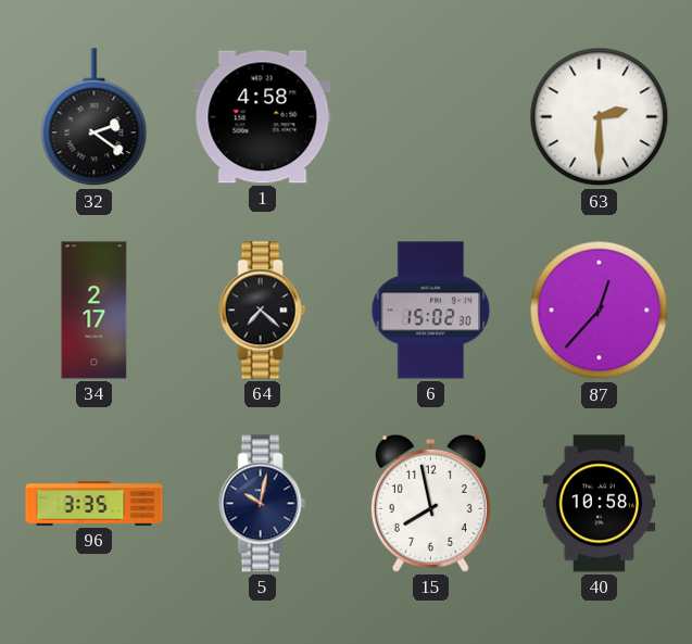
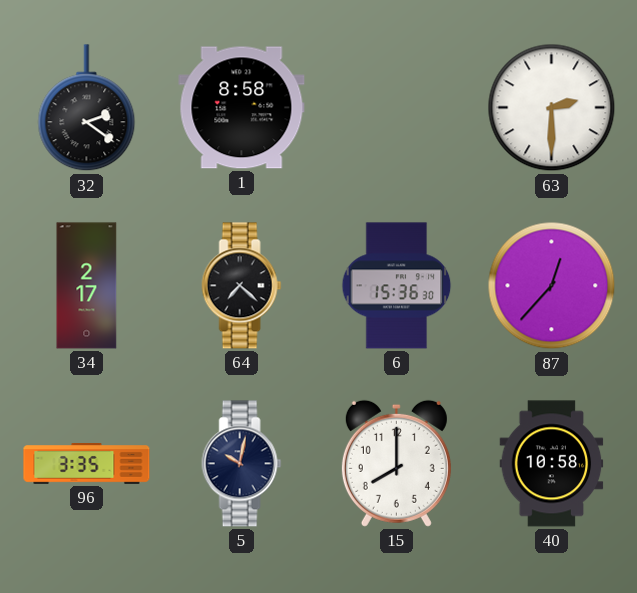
1: 4:58 -> 8:58 (242, 108)
6: 15:02 -> 15:36 (397, 286)
15: 7:58 -> 8:00 (396, 463)
